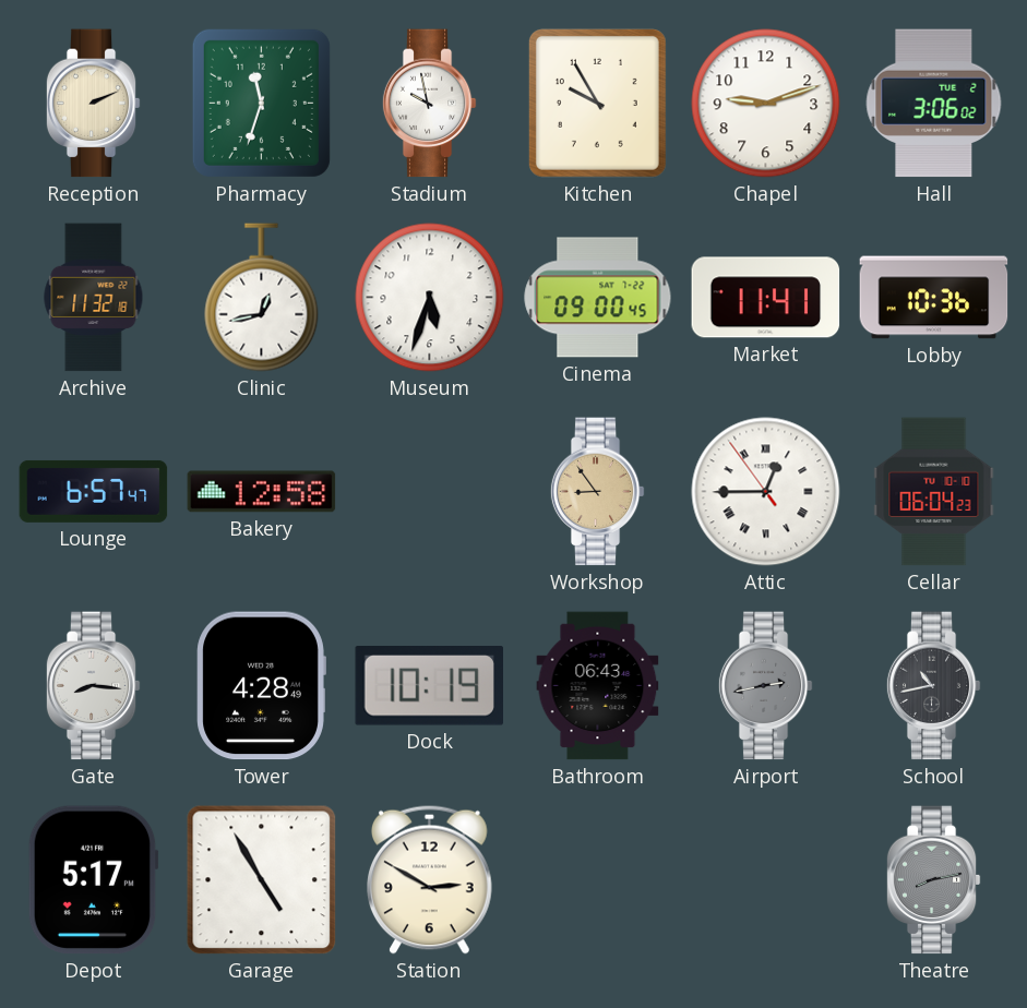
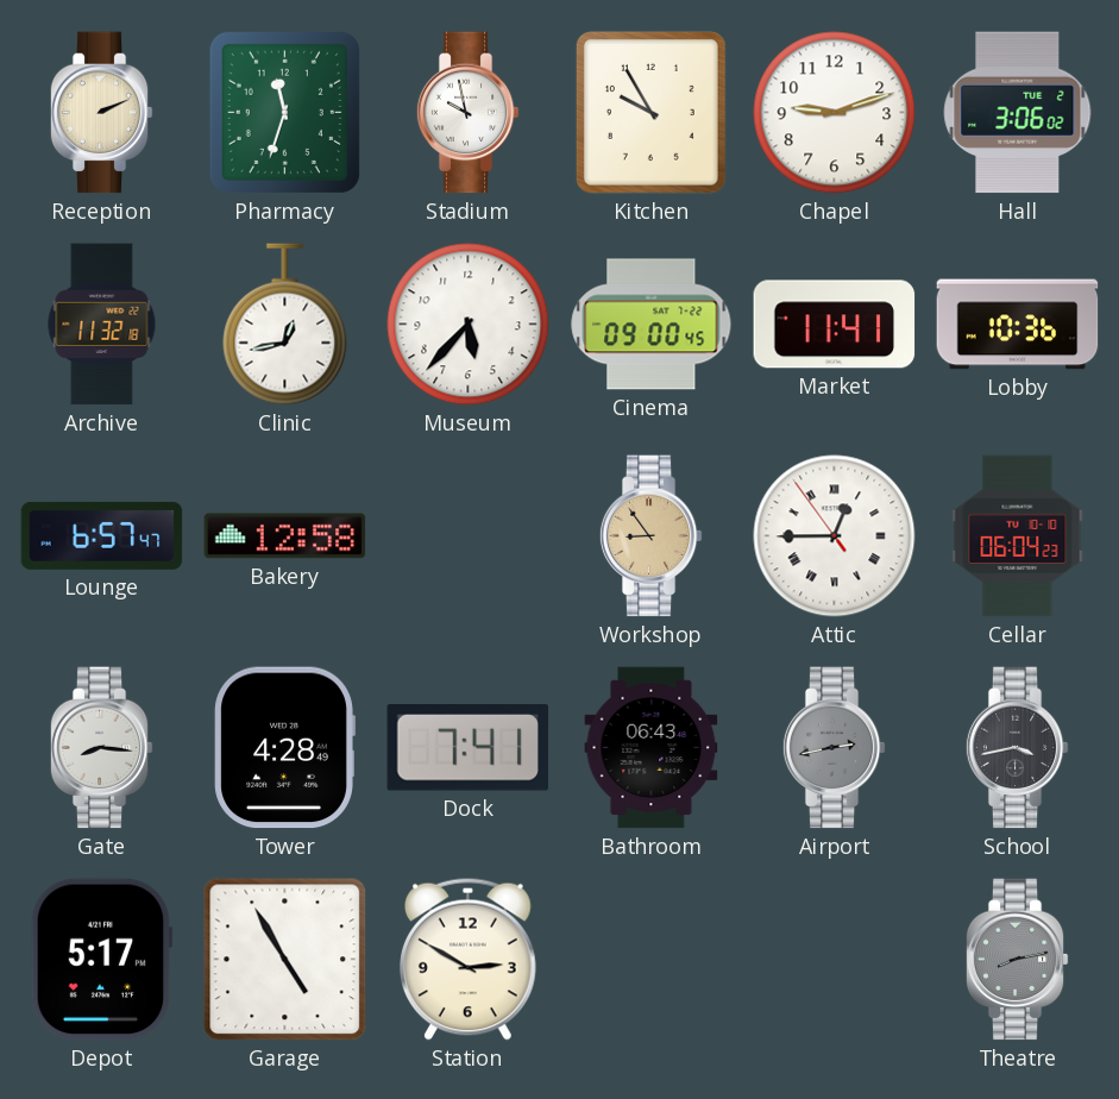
Museum: 5:33 -> 5:37 (469, 325)
Dock: 10:19 -> 7:41 (467, 748)
School: 10:43 -> 3:43 (1017, 748)
